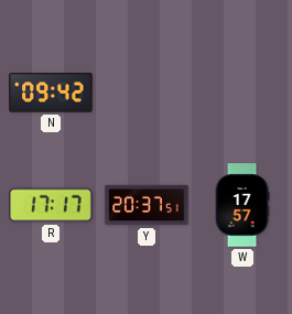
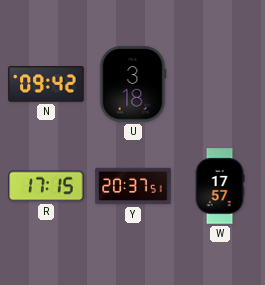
U: none -> 3:18 (133, 84)
R: 17:17 -> 17:15 (46, 186)
